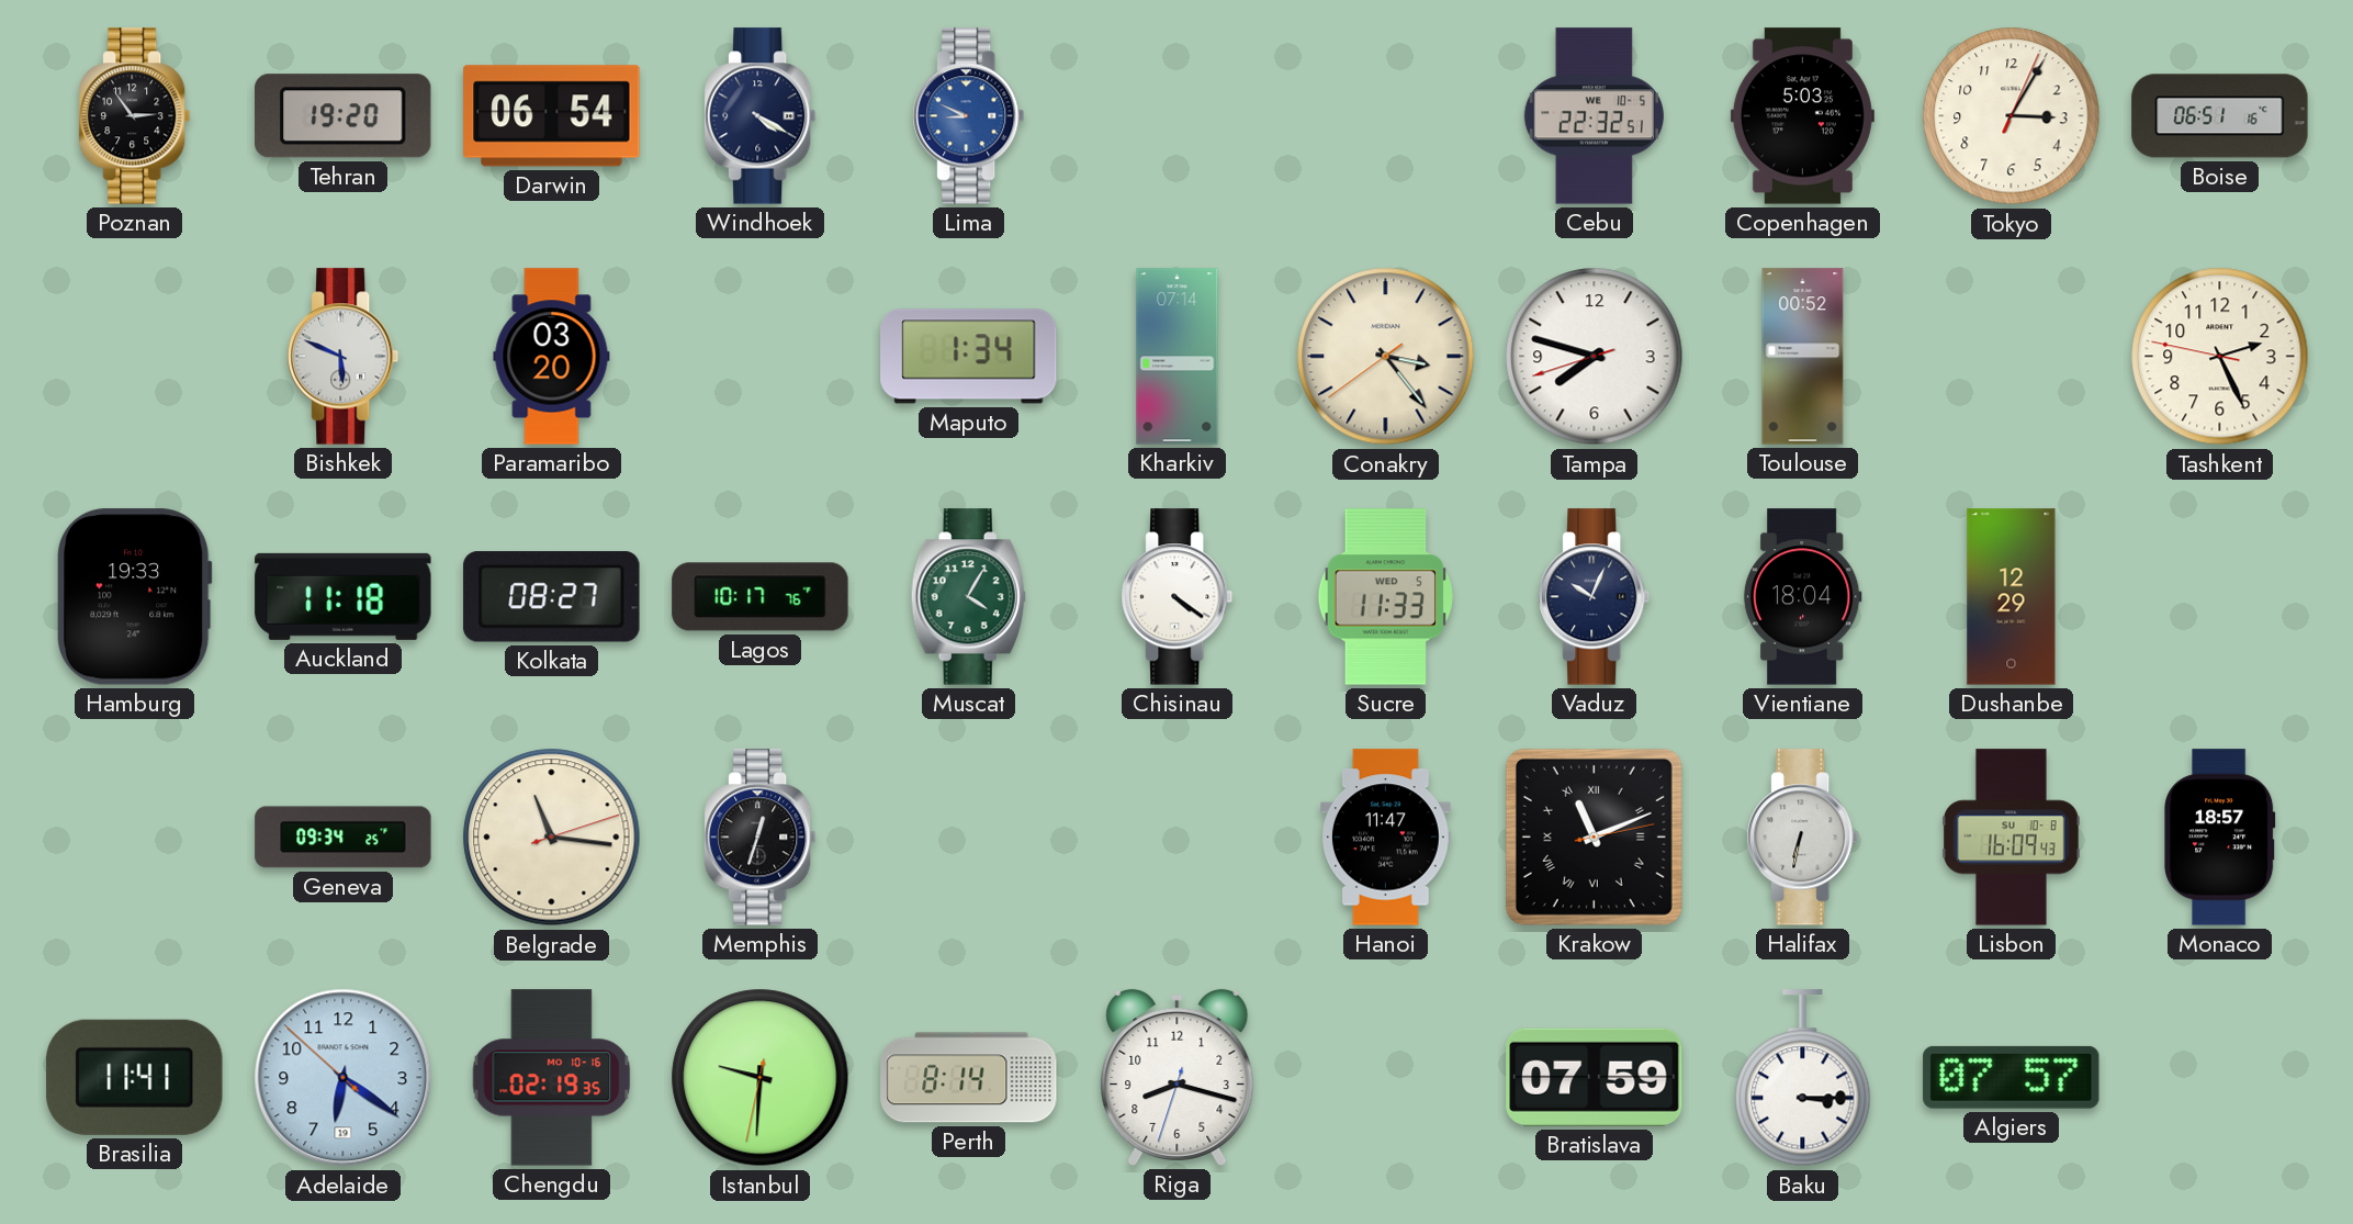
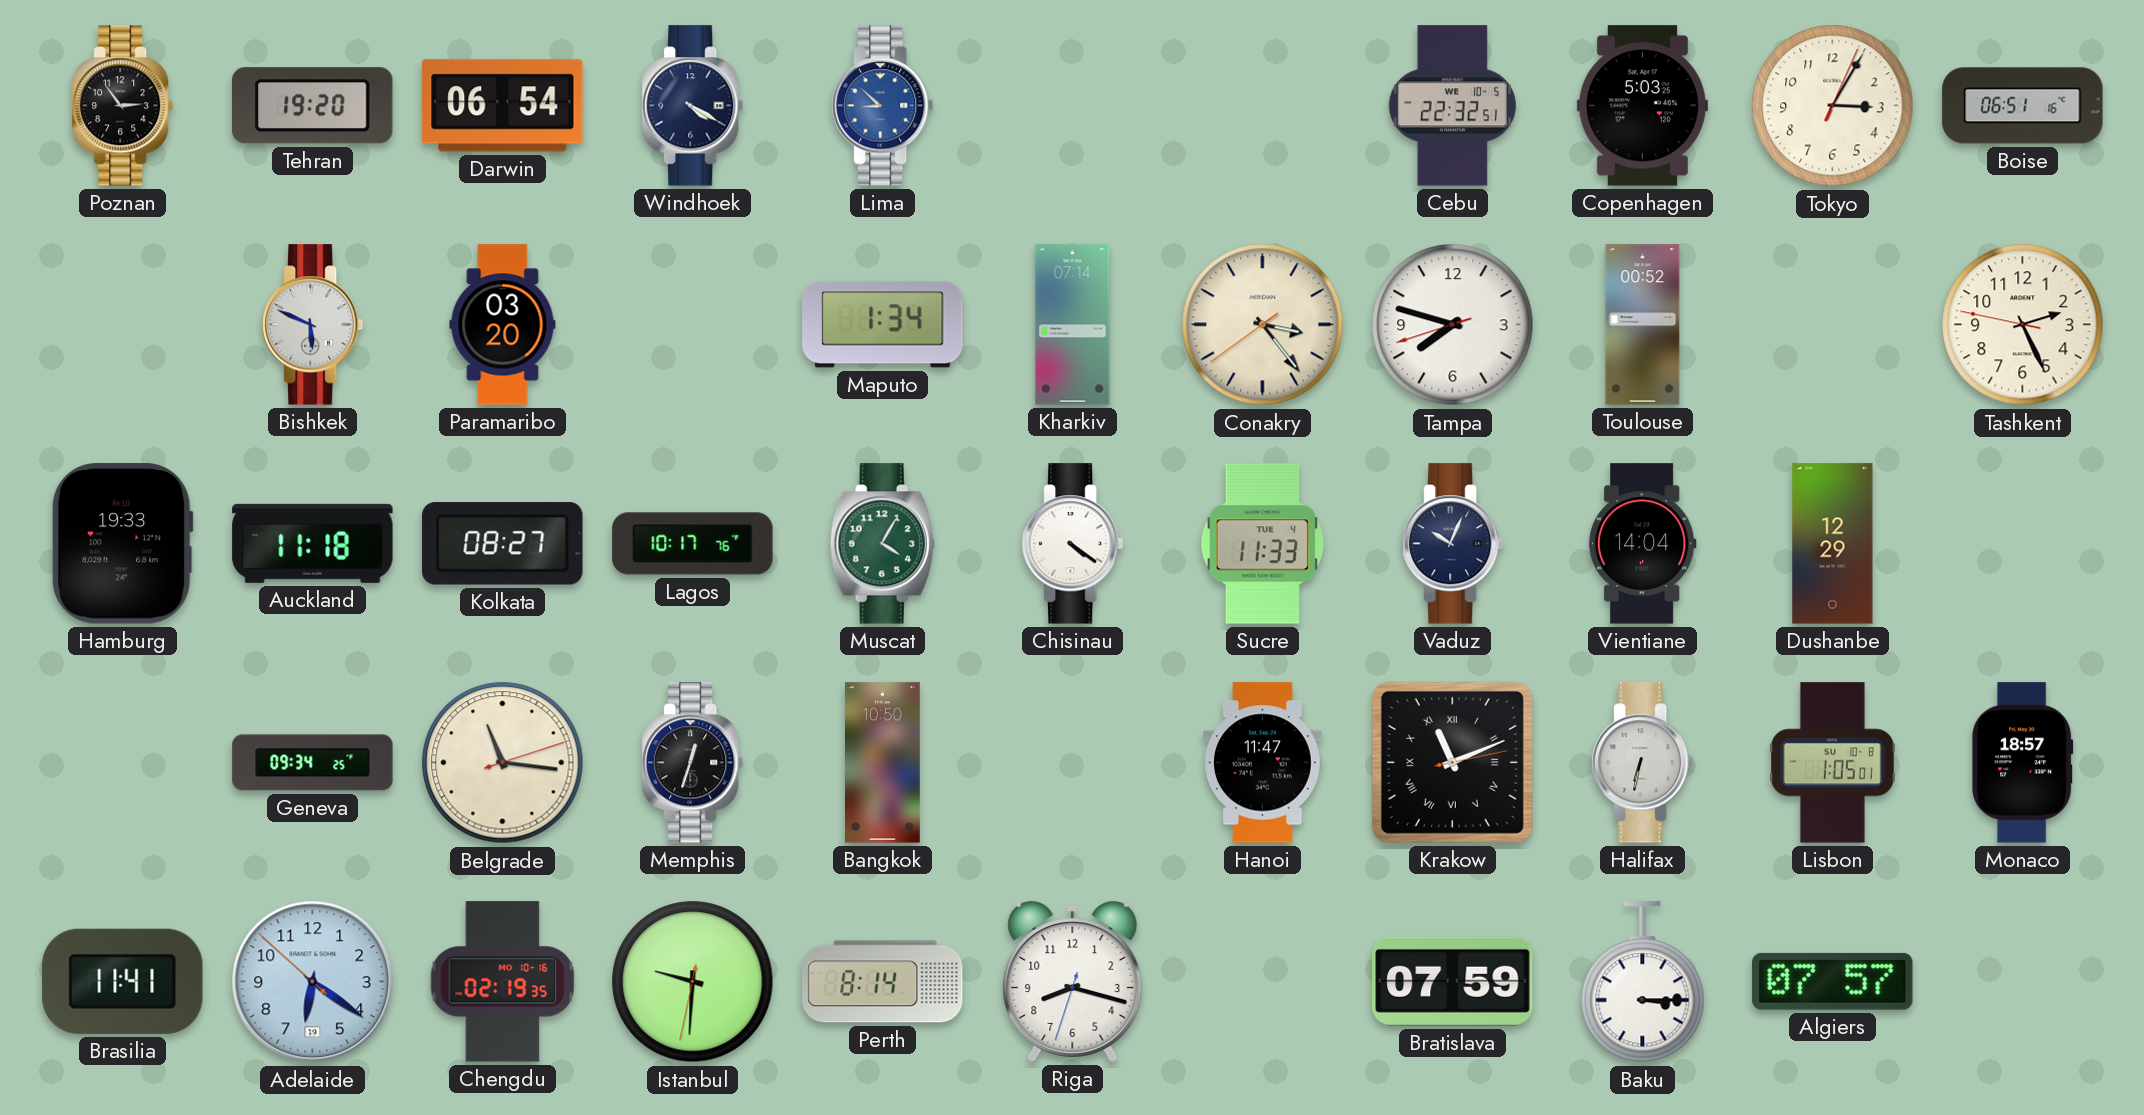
Lima: 8:49 -> 8:52 (883, 106)
Sucre date: WED 5 -> TUE 4 (1262, 544)
Vientiane: 18:04 -> 14:04 (1642, 544)
Bangkok: none -> 10:50 (883, 763)
Lisbon: 16:09 -> 1:05 (1833, 763)
